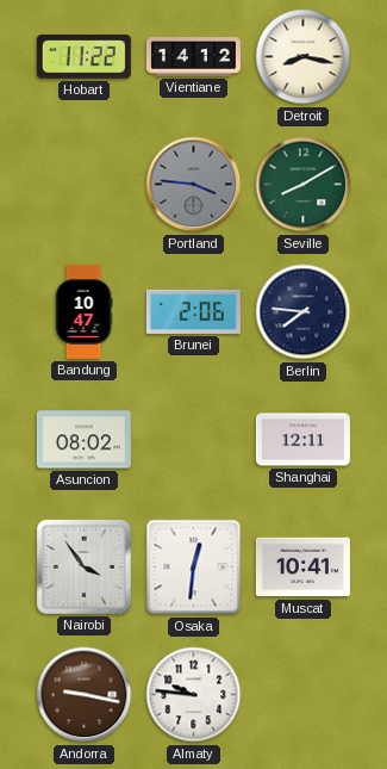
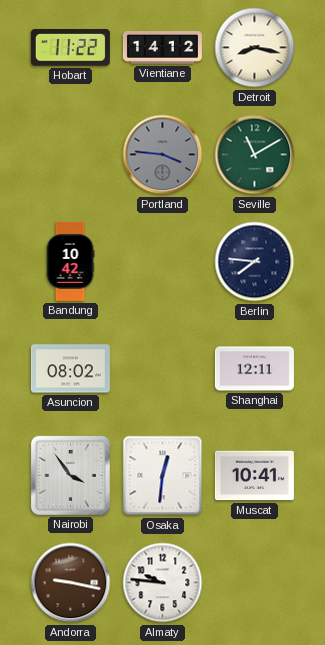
Seville: 8:10 -> 11:10 (255, 155)
Bandung: 10:47 -> 10:42 (70, 261)
Brunei: 2:06 -> none (193, 311)
